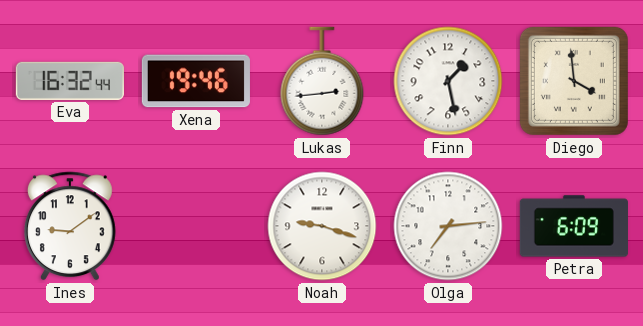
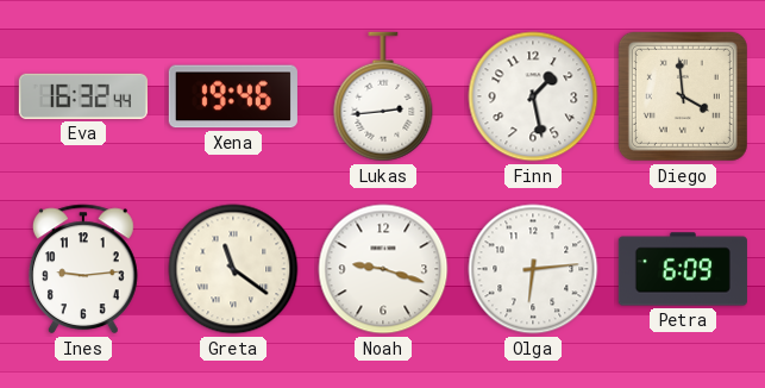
Ines: 9:09 -> 9:14 (83, 269)
Greta: none -> 11:21 (233, 269)
Olga: 7:14 -> 6:14 (533, 269)
